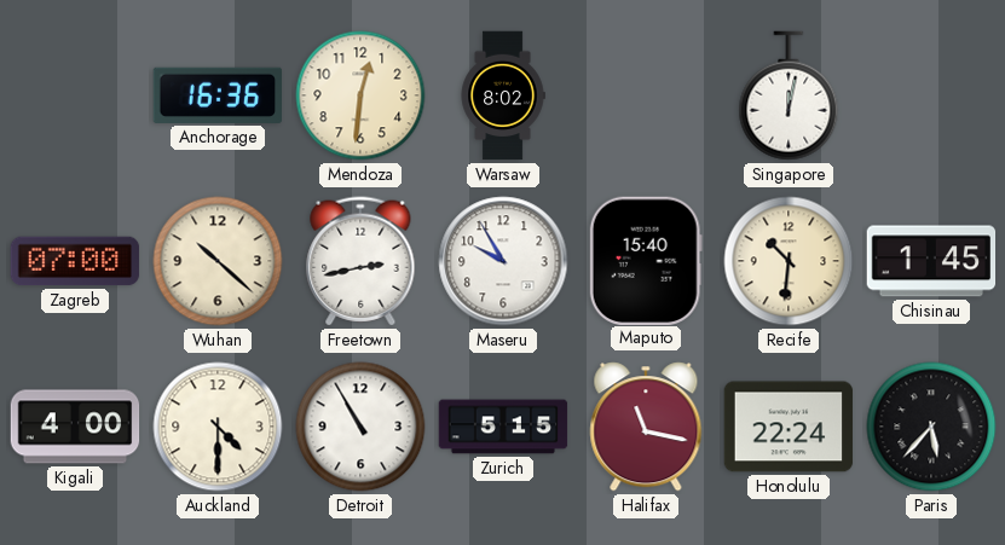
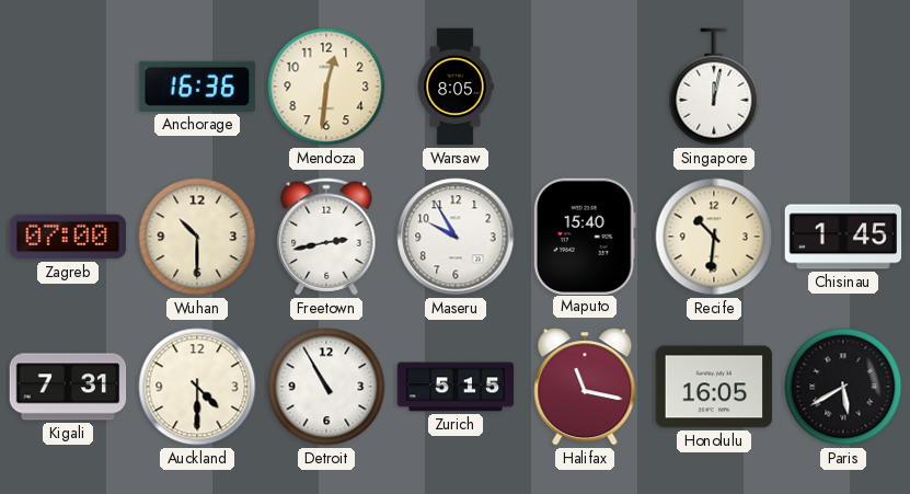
Warsaw: 8:02 -> 8:05 (456, 87)
Wuhan: 10:22 -> 10:30 (197, 237)
Kigali: 4:00 -> 7:31 (68, 387)
Honolulu: 22:24 -> 16:05 (714, 387)
Paris: 5:37 -> 5:40 (843, 387)
